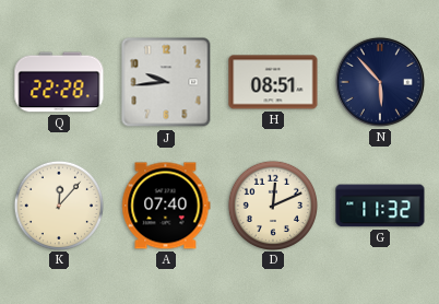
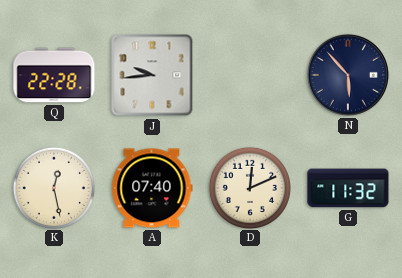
H: 08:51 -> none (273, 82)
K: 12:07 -> 12:28 (53, 187)
